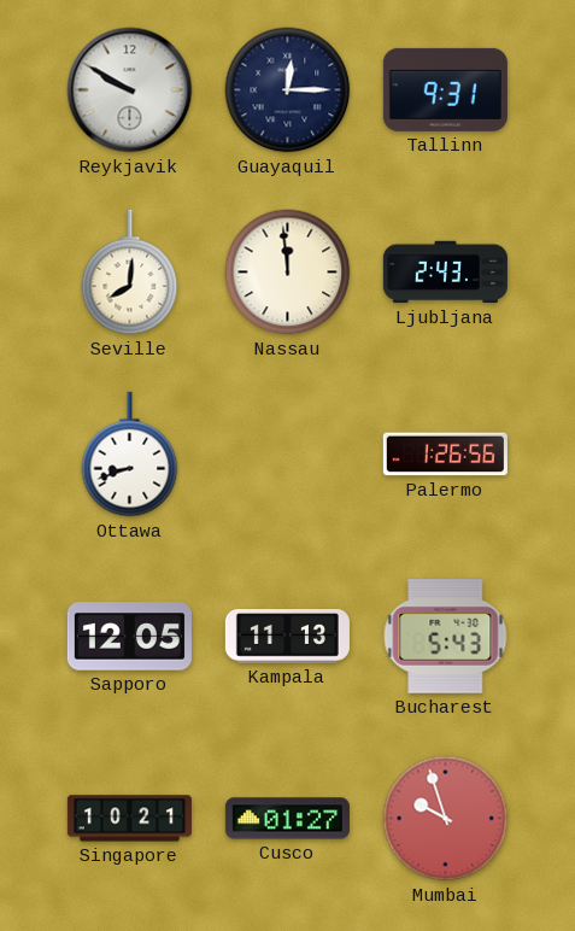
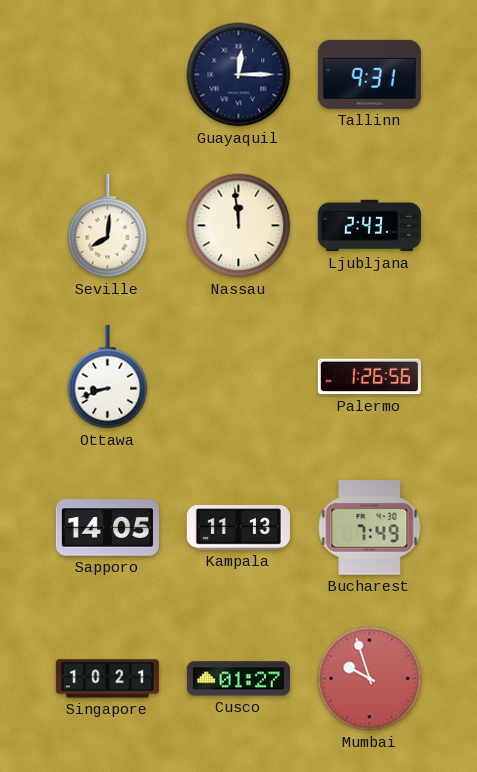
Reykjavik: 9:50 -> none (130, 90)
Sapporo: 12:05 -> 14:05 (107, 528)
Bucharest: 5:43 -> 7:49 (370, 528)
